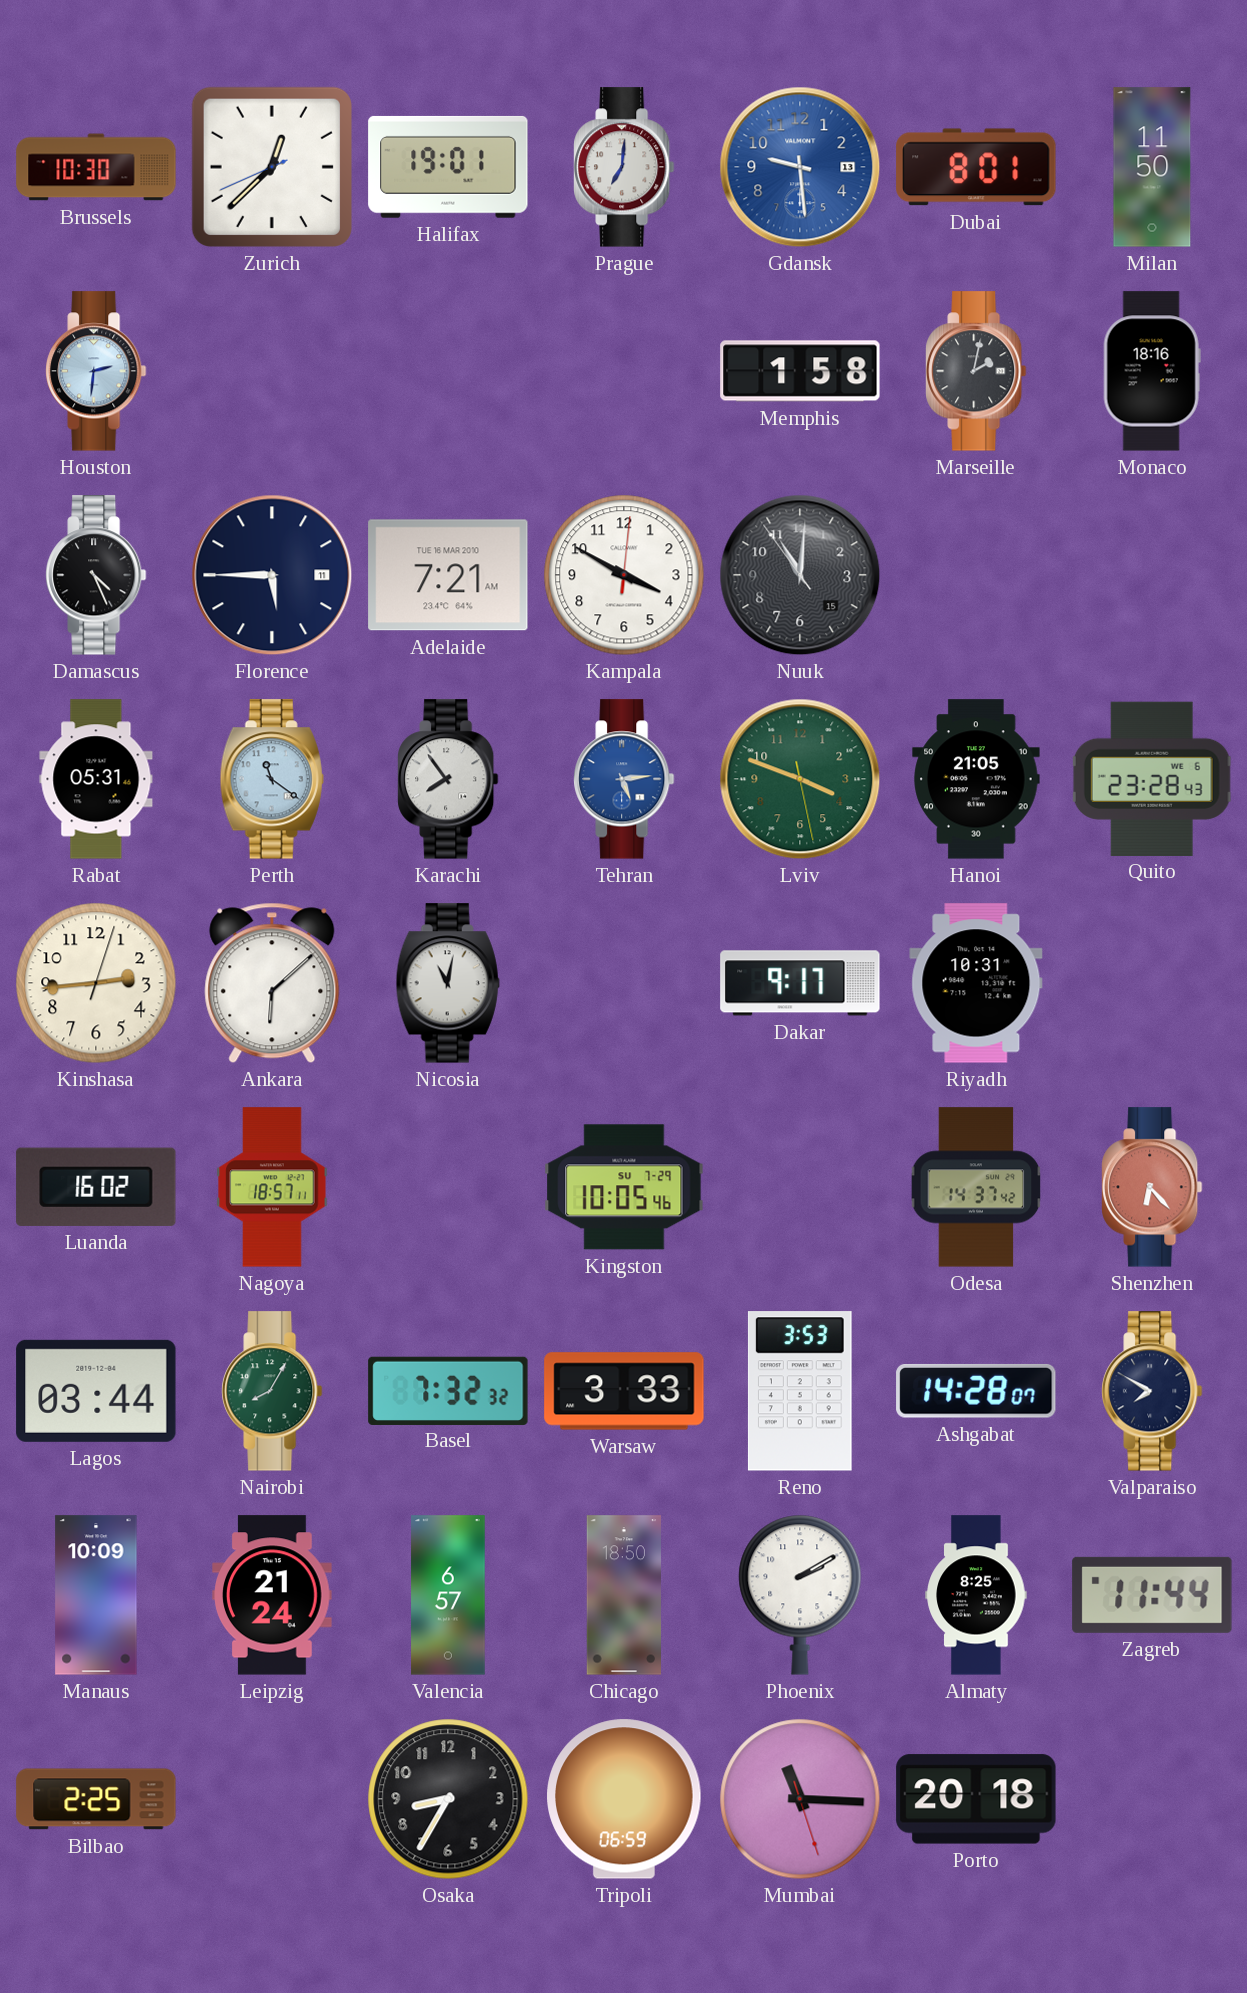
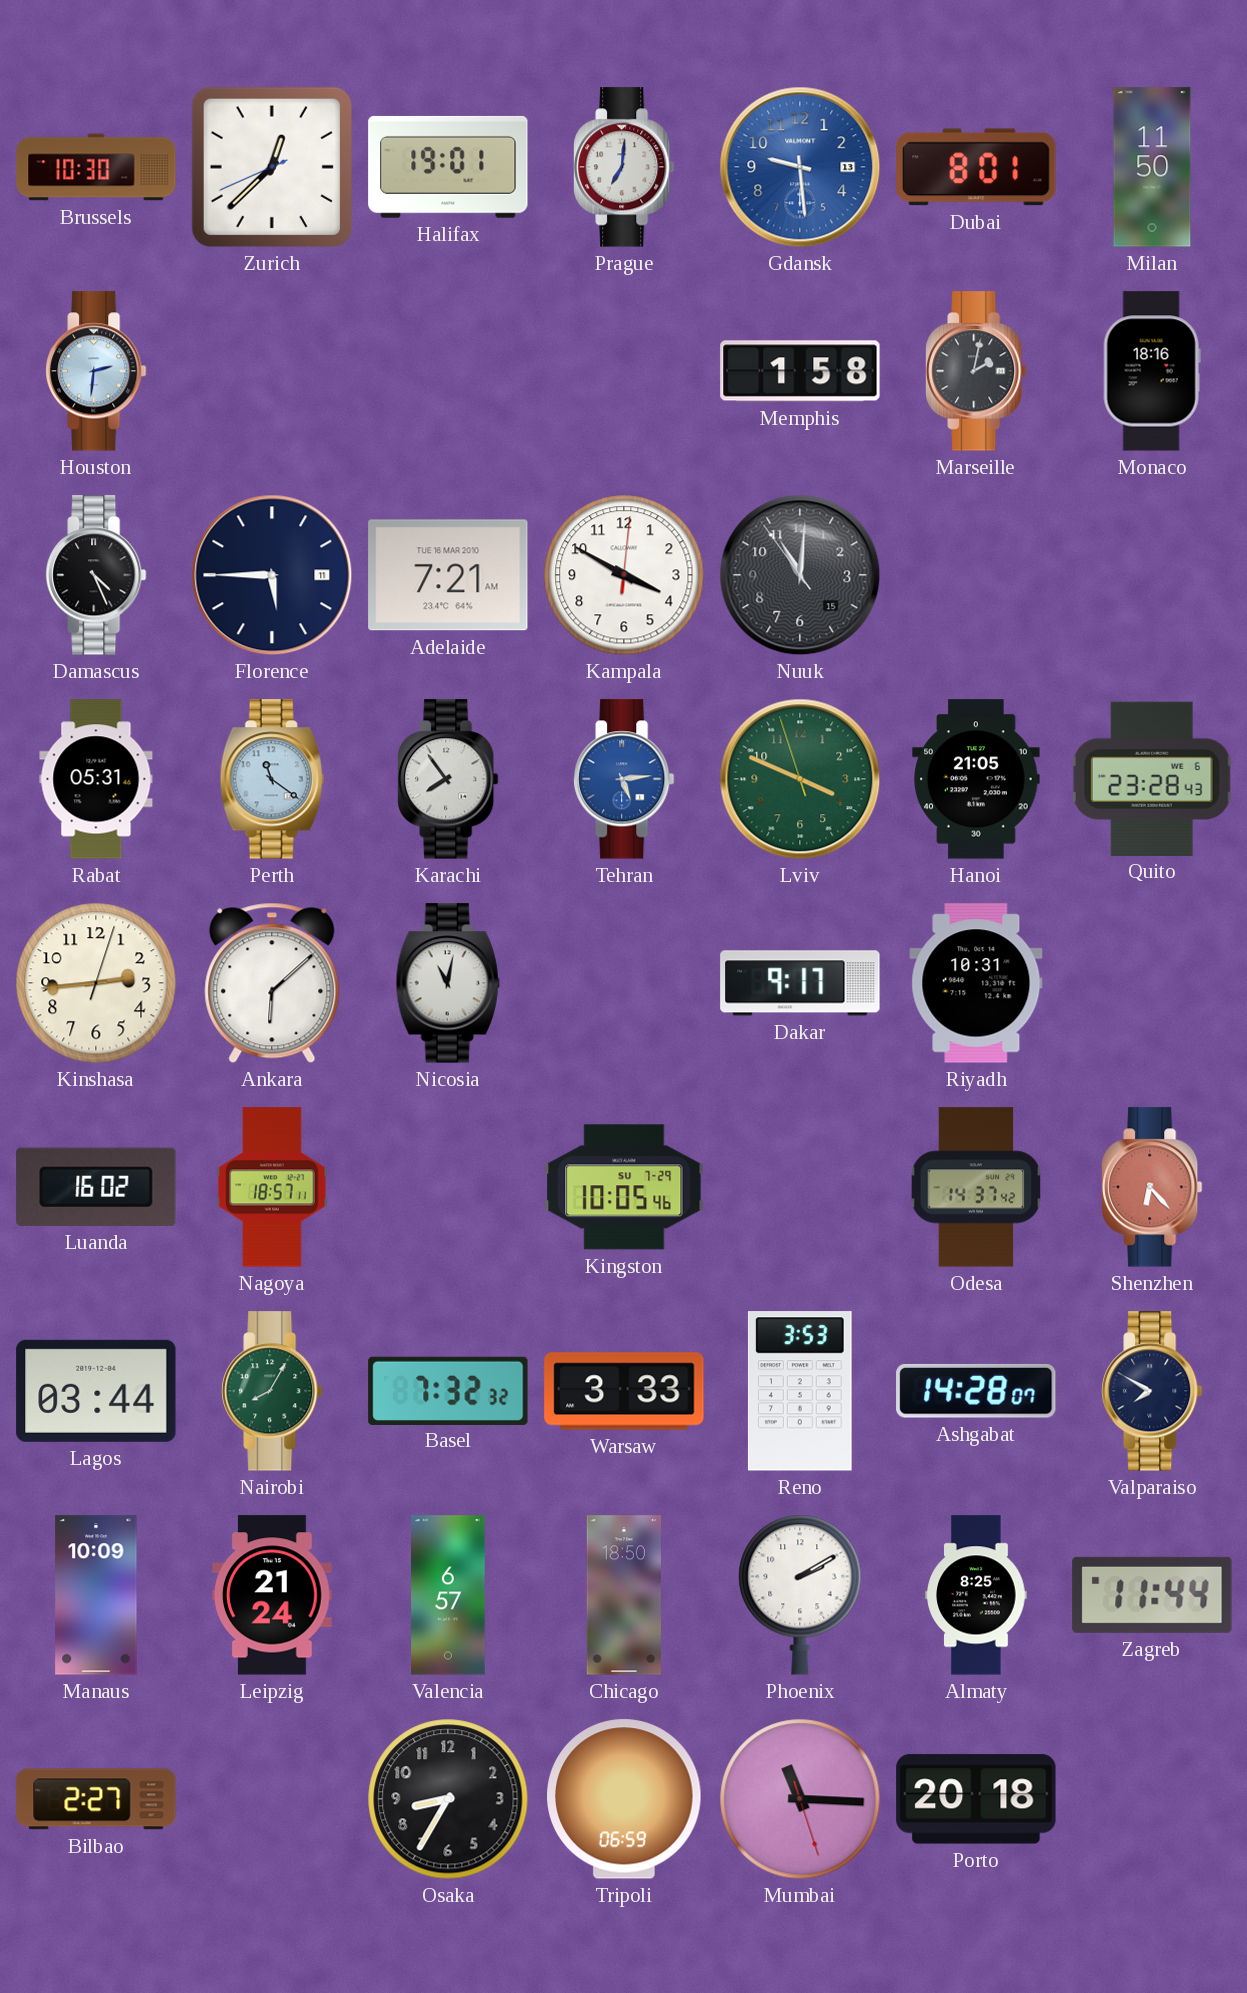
Lviv: 3:48:28 -> 3:48:57 (800, 779)
Bilbao: 2:25 -> 2:27 (96, 1799)
